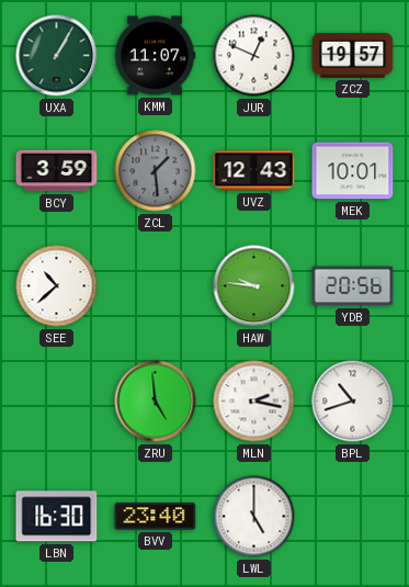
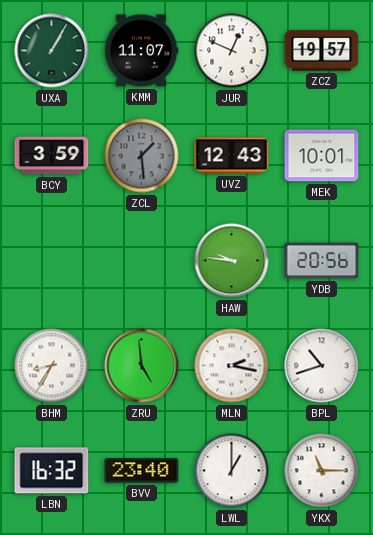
SEE: 10:38 -> none (57, 286)
BHM: none -> 8:35 (52, 366)
LBN: 16:30 -> 16:32 (52, 471)
LWL: 5:00 -> 1:00 (232, 471)
YKX: none -> 11:15 (322, 471)
